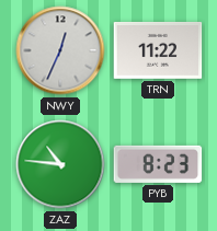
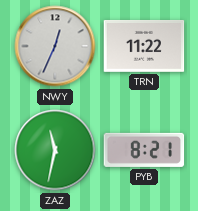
ZAZ: 10:46 -> 11:32 (55, 150)
PYB: 8:23 -> 8:21 (144, 150)
